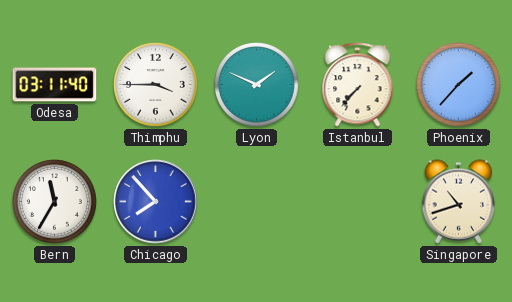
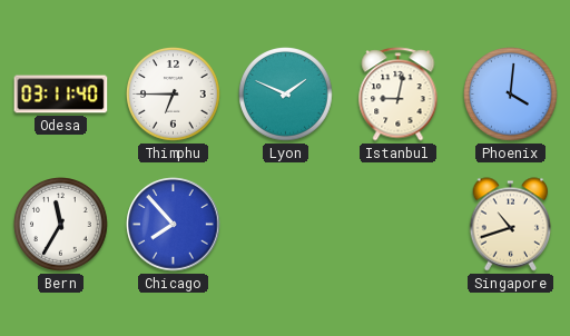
Thimphu: 3:45 -> 6:45 (174, 95)
Istanbul: 7:37 -> 9:02 (399, 95)
Phoenix: 1:37 -> 4:01 (511, 95)
